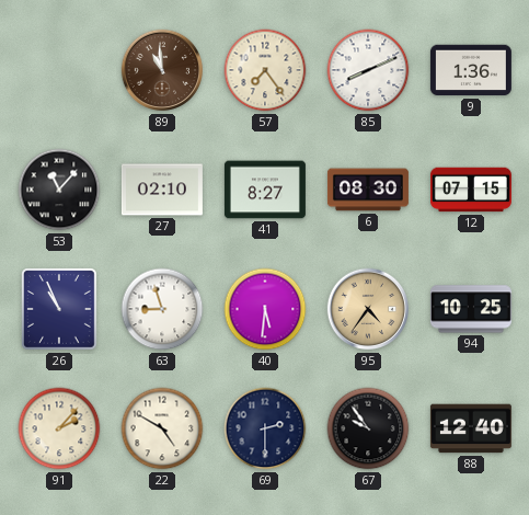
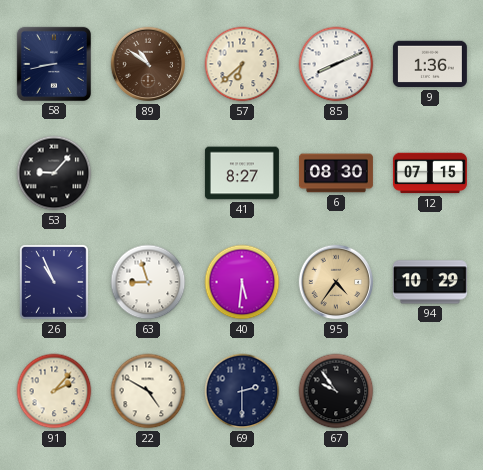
58: none -> 8:43 (54, 64)
89: 10:59 -> 10:51 (148, 64)
57: 7:24 -> 6:38 (242, 64)
53: 11:07 -> 9:07 (54, 173)
27: 02:10 -> none (162, 190)
94: 10:25 -> 10:29 (430, 282)
88: 12:40 -> none (471, 428)
